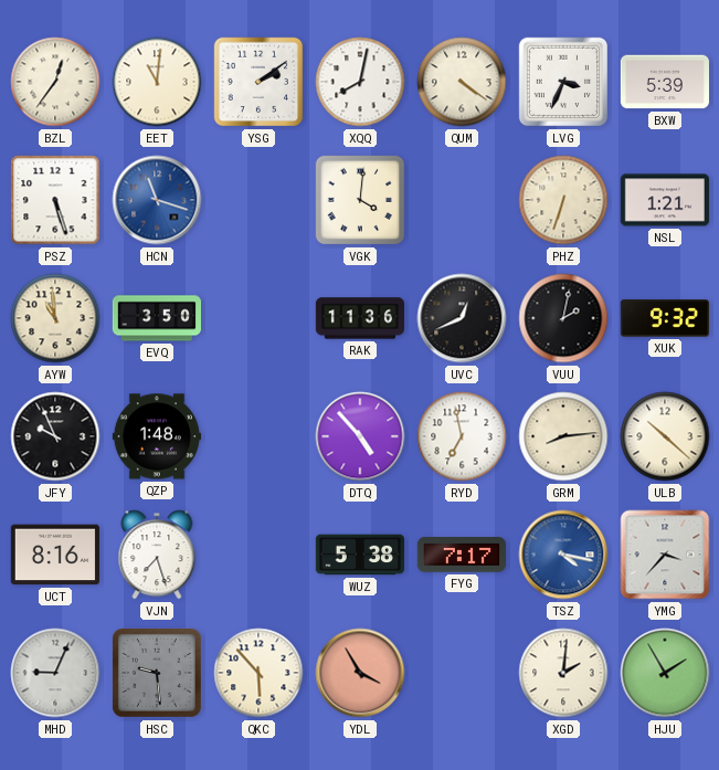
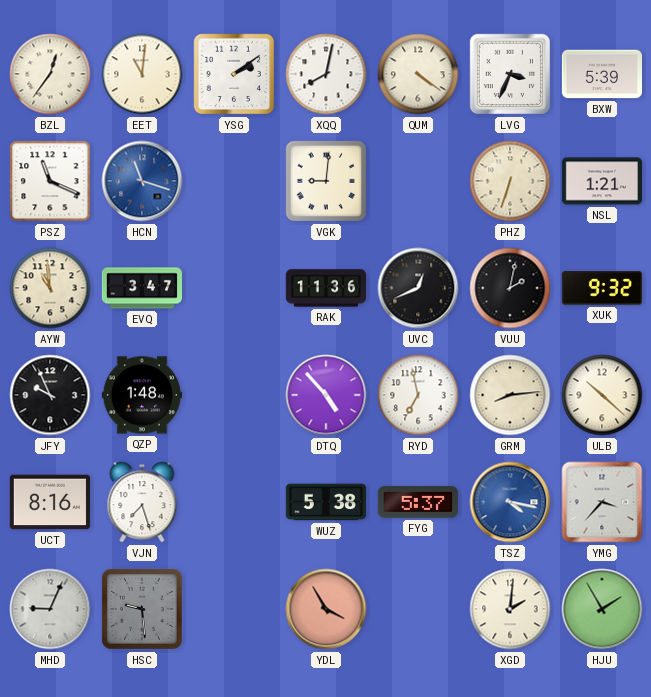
PSZ: 5:27 -> 11:19 (50, 181)
VGK: 4:01 -> 9:01 (326, 181)
EVQ: 3:50 -> 3:47 (141, 288)
FYG: 7:17 -> 5:37 (418, 502)
QKC: 5:53 -> none (258, 673)
